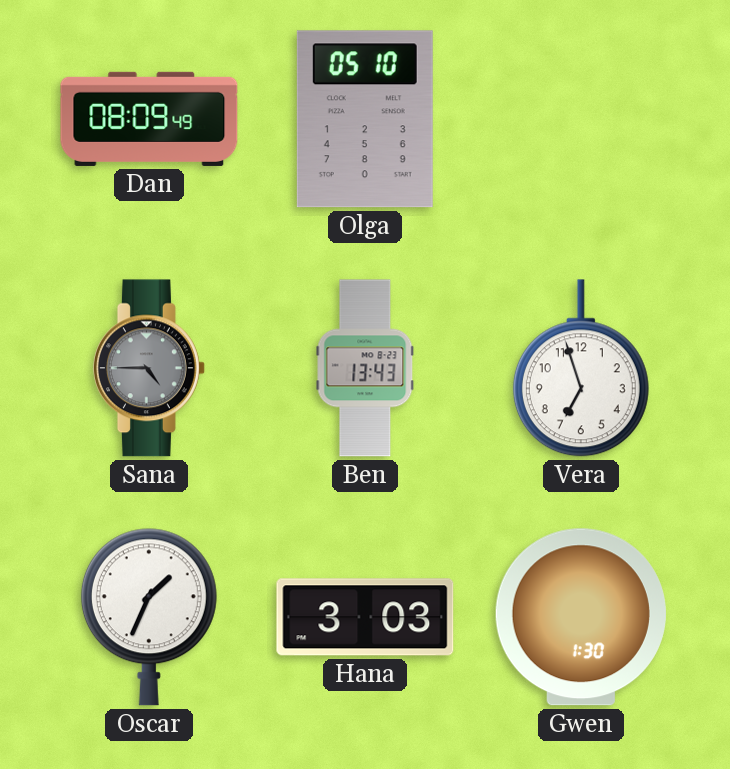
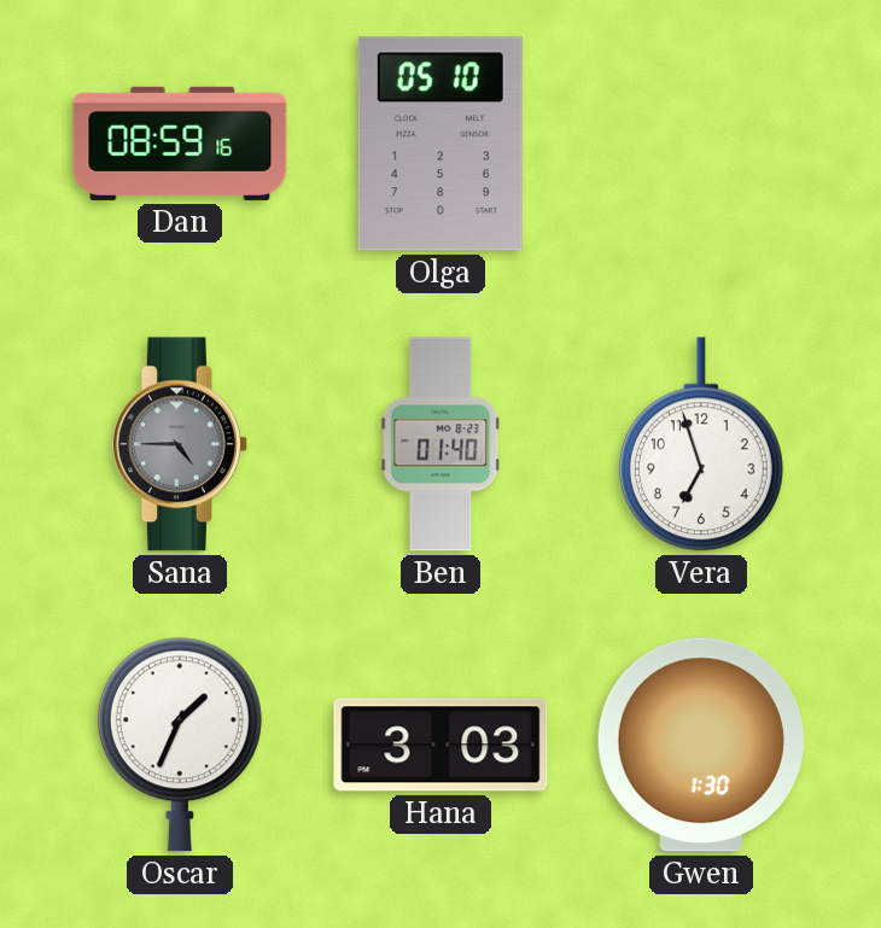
Dan: 08:09 -> 08:59 (180, 144)
Ben: 13:43 -> 01:40 (440, 444)
